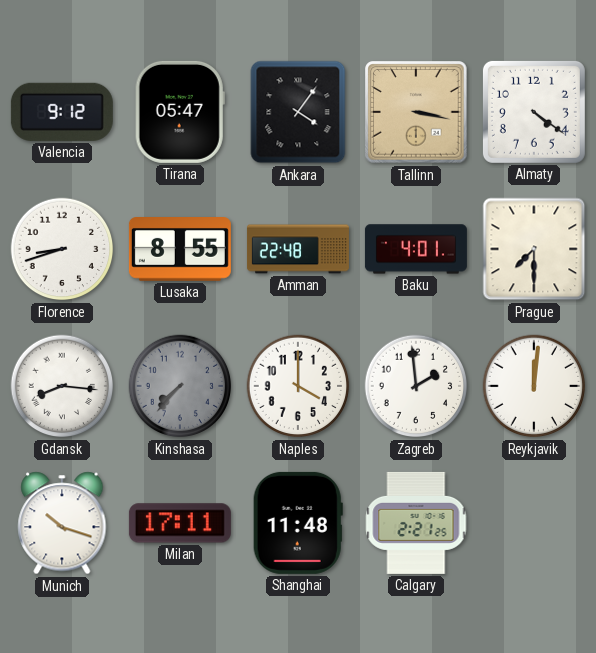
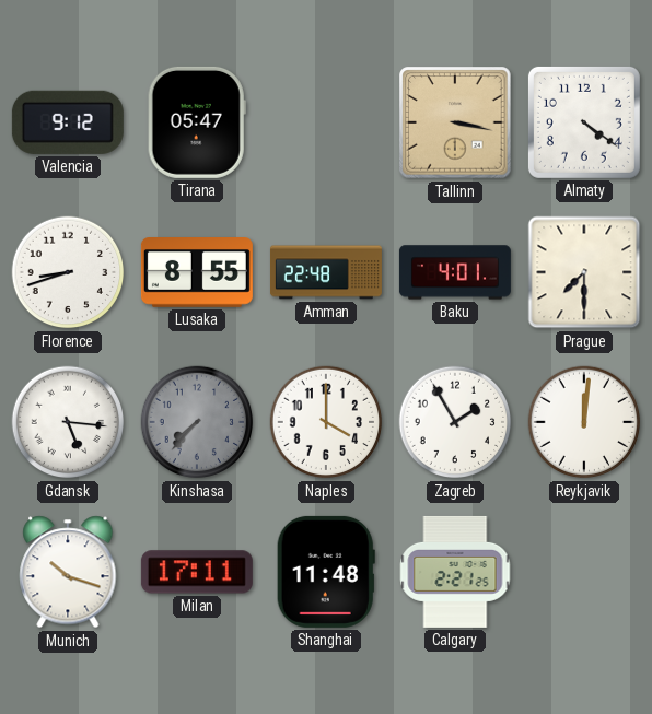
Ankara: 4:06 -> none (298, 112)
Gdansk: 8:16 -> 5:16 (68, 422)
Zagreb: 1:59 -> 1:55 (455, 422)
